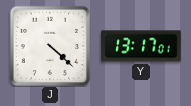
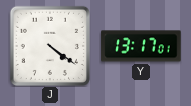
J: 4:22 -> 4:21 (50, 46)
